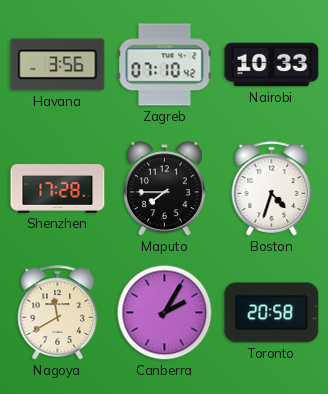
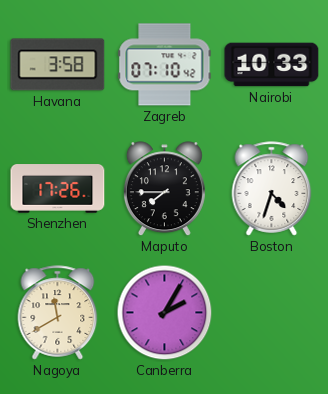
Havana: 3:56 -> 3:58 (58, 65)
Shenzhen: 17:28 -> 17:26 (58, 189)
Toronto: 20:58 -> none (272, 313)
